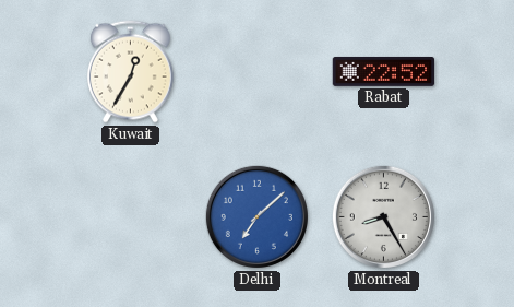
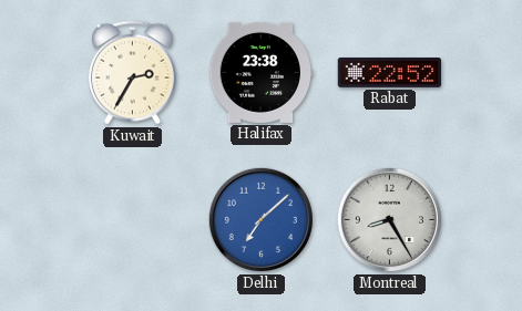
Kuwait: 12:35 -> 2:35 (132, 73)
Halifax: none -> 23:38 (262, 72)
